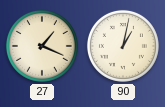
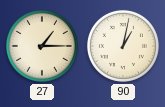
27: 1:19 -> 1:15 (42, 46)
